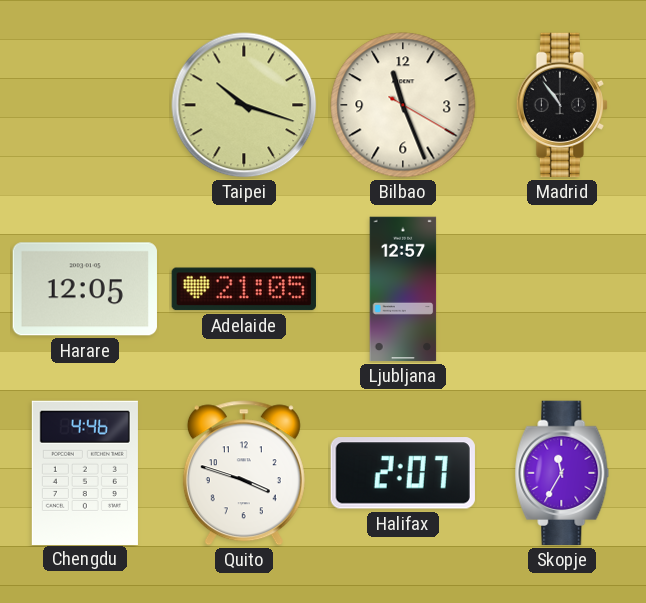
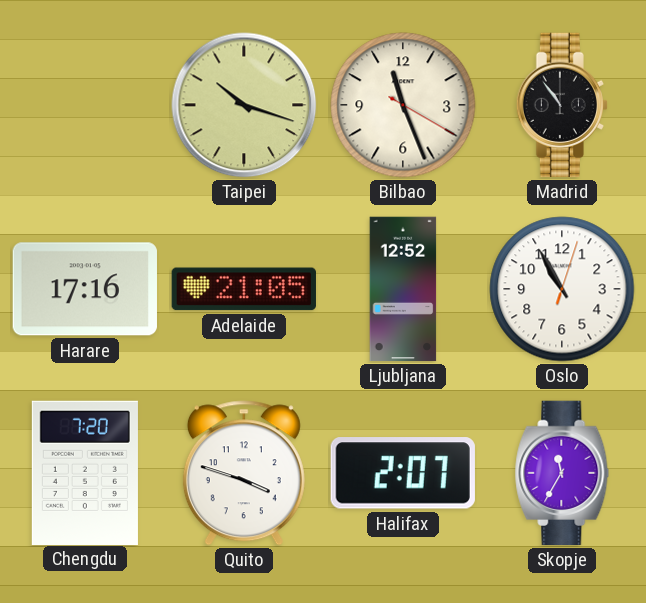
Harare: 12:05 -> 17:16 (85, 289)
Ljubljana: 12:57 -> 12:52 (403, 289)
Oslo: none -> 10:55 (562, 289)
Chengdu: 4:46 -> 7:20 (85, 472)
